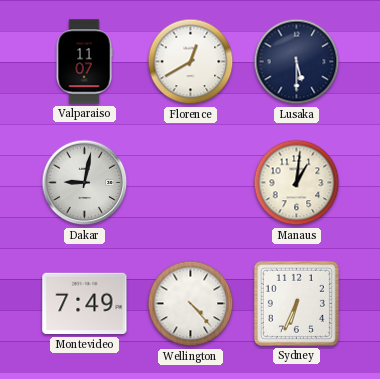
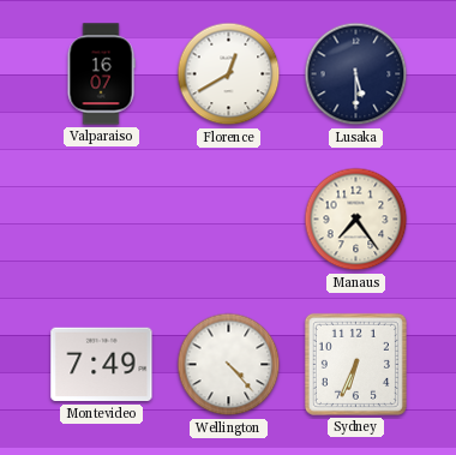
Valparaiso: 11:07 -> 16:07 (101, 74)
Dakar: 9:02 -> none (85, 183)
Manaus: 1:01 -> 7:24 (356, 220)
